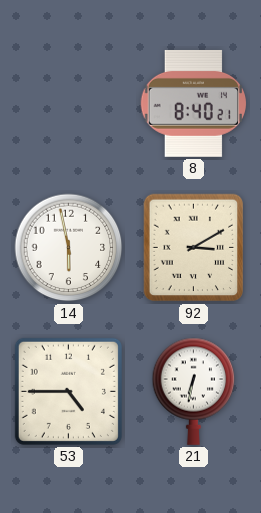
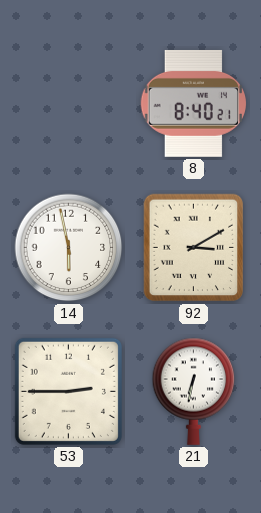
53: 4:45 -> 2:45 (68, 391)
